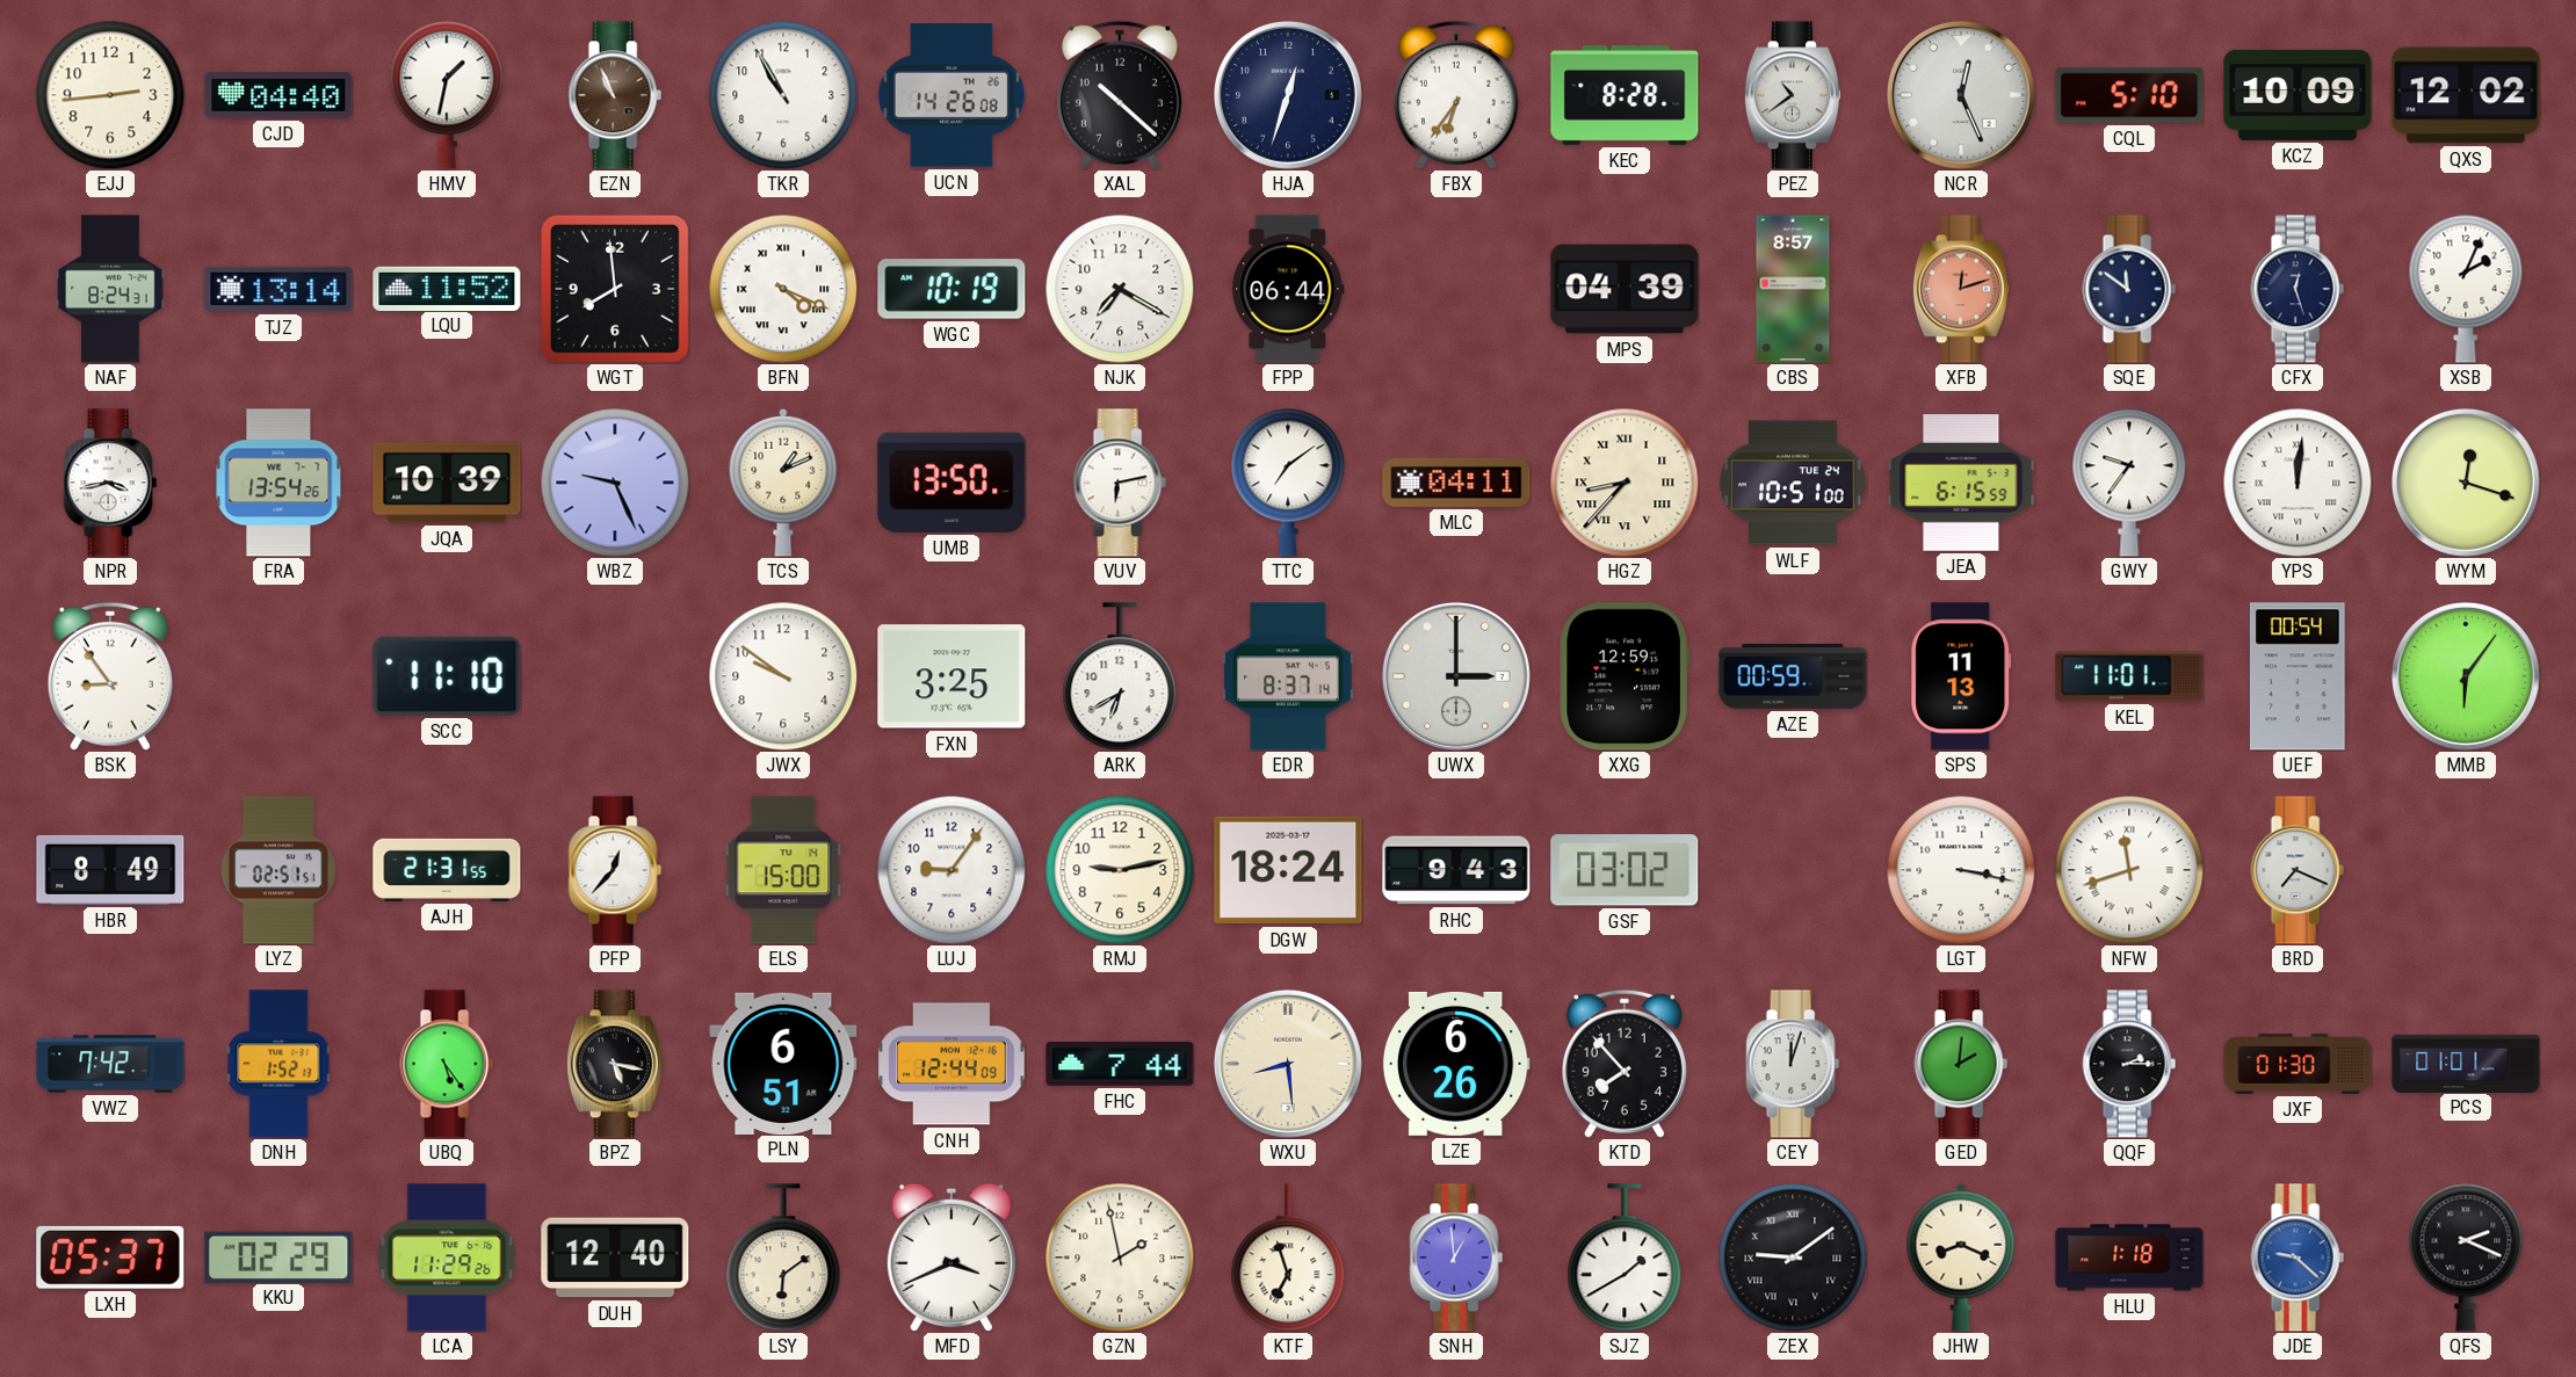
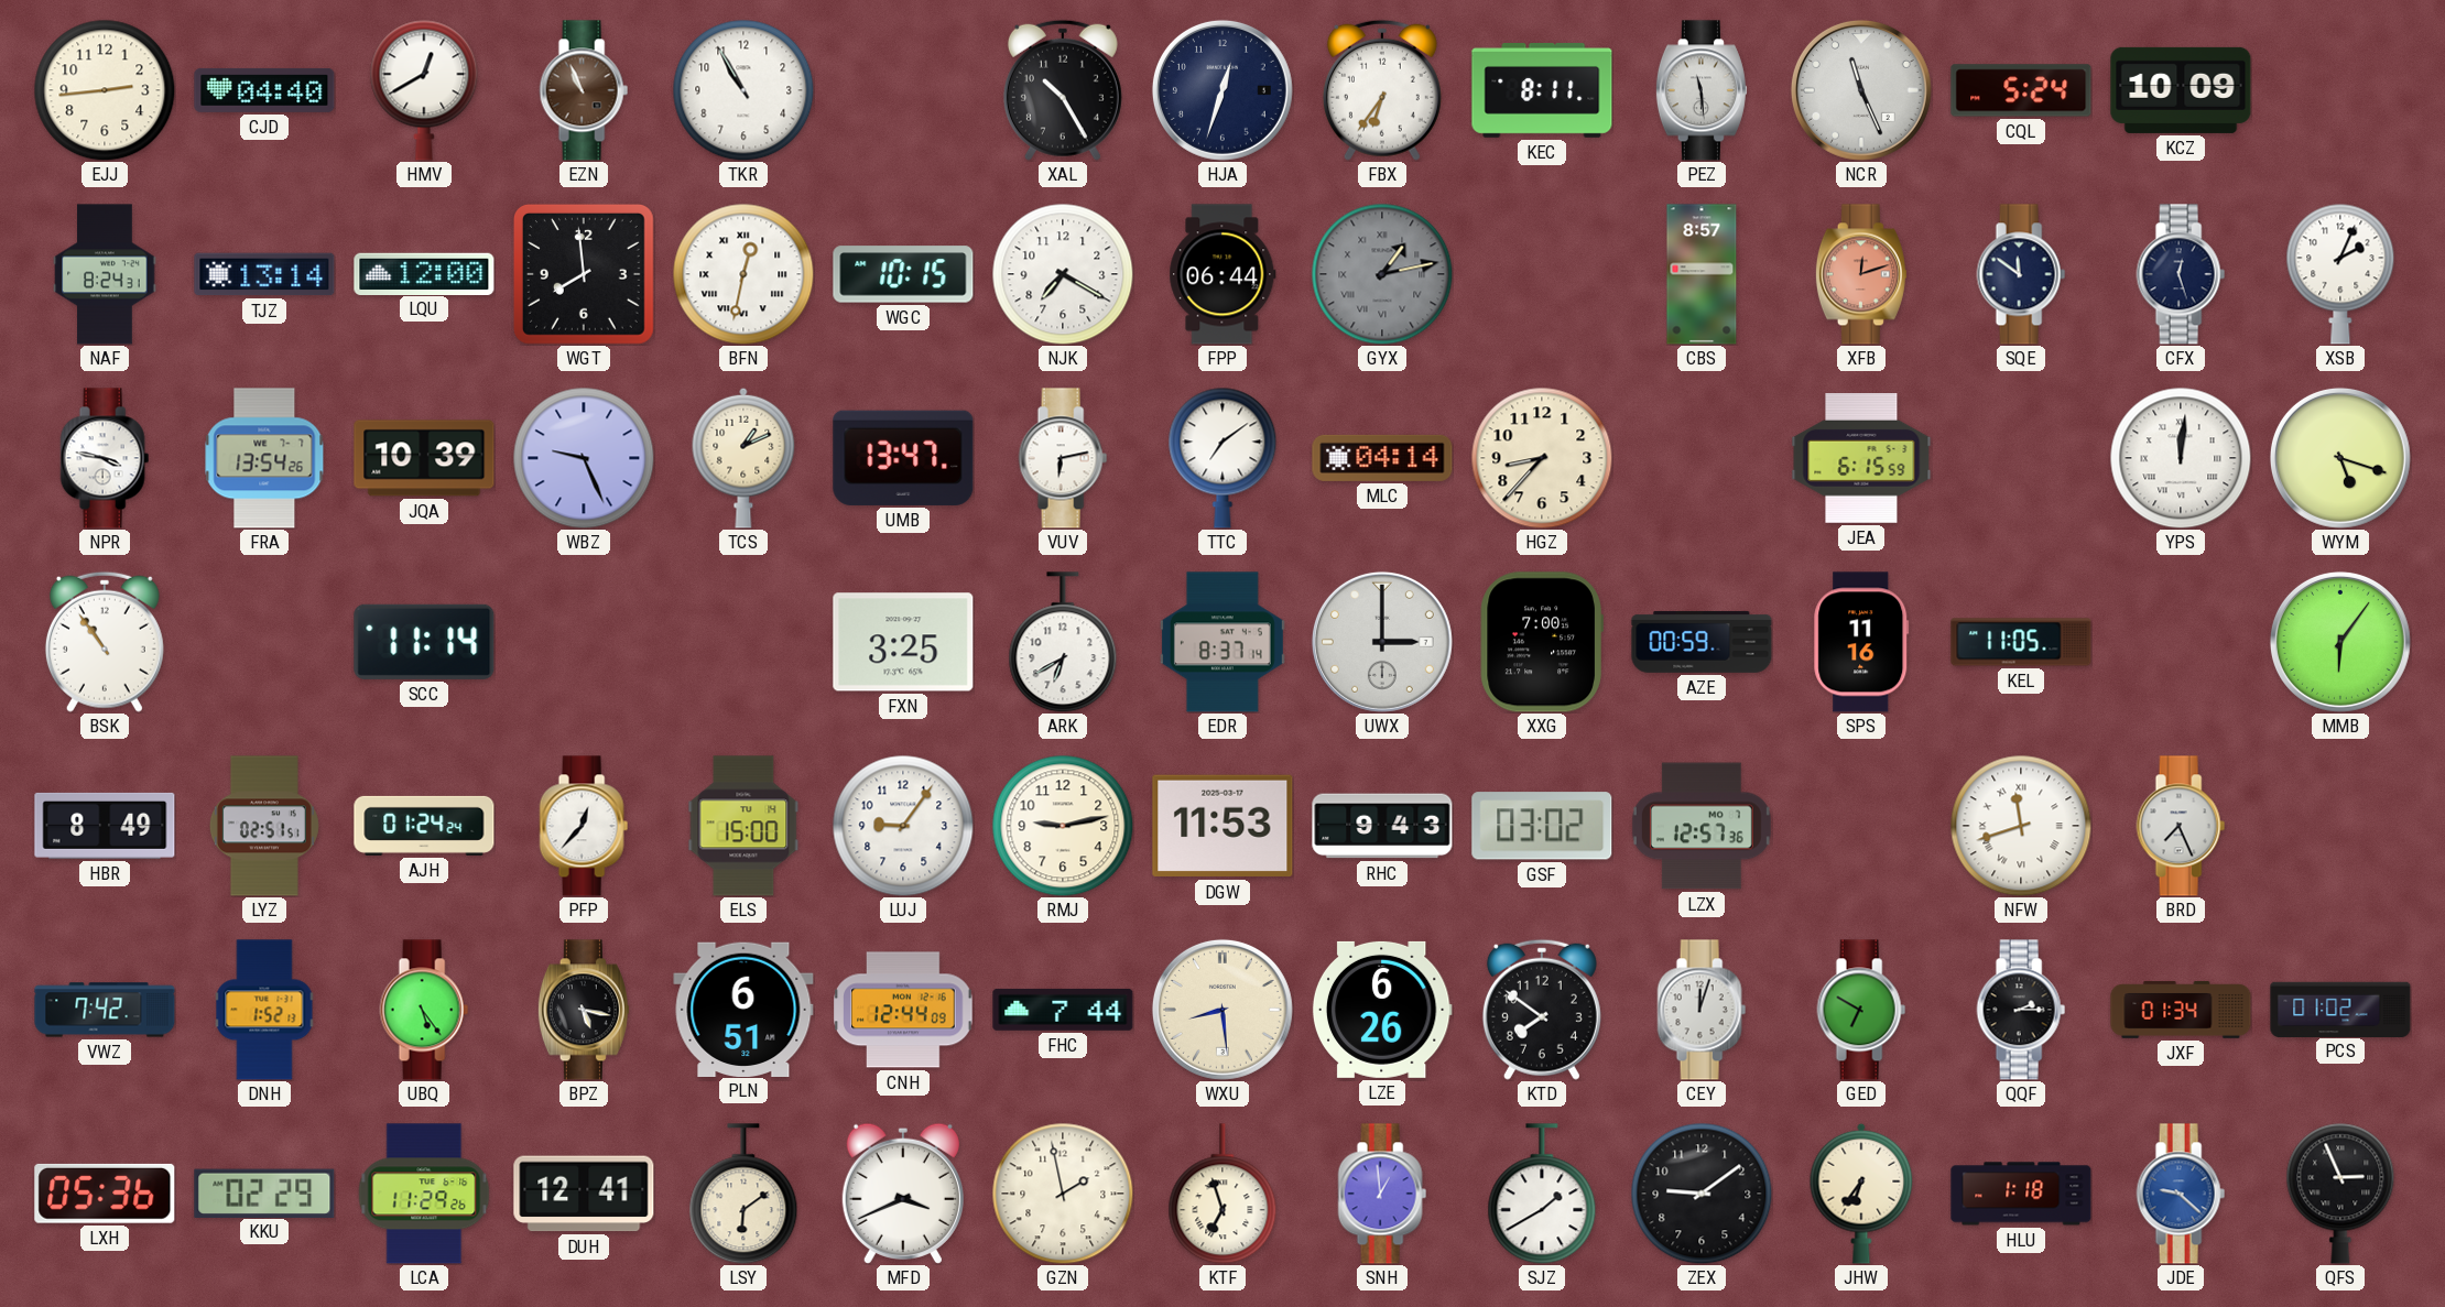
HMV: 1:32 -> 12:40 (424, 90)
UCN: 14:26 -> none (951, 95)
XAL: 10:22 -> 10:25 (1063, 90)
KEC: 8:28 -> 8:11 (1542, 91)
PEZ: 10:39 -> 11:29 (1702, 90)
NCR: 12:26 -> 11:26 (1861, 90)
CQL: 5:10 -> 5:24 (2021, 90)
QXS: 12:02 -> none (2466, 95)
LQU: 11:52 -> 12:00 (424, 273)
BFN: 4:19 -> 12:32 (743, 274)
WGC: 10:19 -> 10:15 (903, 274)
GYX: none -> 1:13 (1382, 274)
MPS: 04:39 -> none (1625, 289)
NPR: 3:43 -> 3:47 (105, 458)
UMB: 13:50 -> 13:47 (903, 458)
MLC: 04:11 -> 04:14 (1382, 458)
HGZ numerals: Roman -> Arabic (1542, 458)
WLF: 10:51 -> none (1794, 483)
GWY: 9:36 -> none (2129, 483)
WYM: 12:18 -> 5:18 (2340, 458)
BSK: 8:54 -> 10:54 (105, 642)
SCC: 11:10 -> 11:14 (424, 642)
JWX: 9:51 -> none (783, 676)
XXG: 12:59 -> 7:00 (1542, 642)
SPS: 11:13 -> 11:16 (1861, 642)
KEL: 11:01 -> 11:05 (2021, 642)
UEF: 00:54 -> none (2299, 676)
AJH: 21:31 -> 01:24 (424, 826)
DGW: 18:24 -> 11:53 (1222, 826)
LZX: none -> 12:57 (1702, 826)
LGT: 3:17 -> none (1961, 870)
BRD: 7:19 -> 7:26 (2181, 826)
KTD: 7:53 -> 7:51 (1542, 1010)
GED: 2:01 -> 6:50 (1861, 1010)
JXF: 01:30 -> 01:34 (2181, 1010)
PCS: 01:01 -> 01:02 (2340, 1009)
LXH: 05:37 -> 05:36 (105, 1194)
DUH: 12:40 -> 12:41 (584, 1194)
ZEX numerals: Roman -> Arabic (1702, 1194)
JHW: 8:19 -> 6:36 (1861, 1194)
QFS: 2:19 -> 2:56 (2340, 1194)
